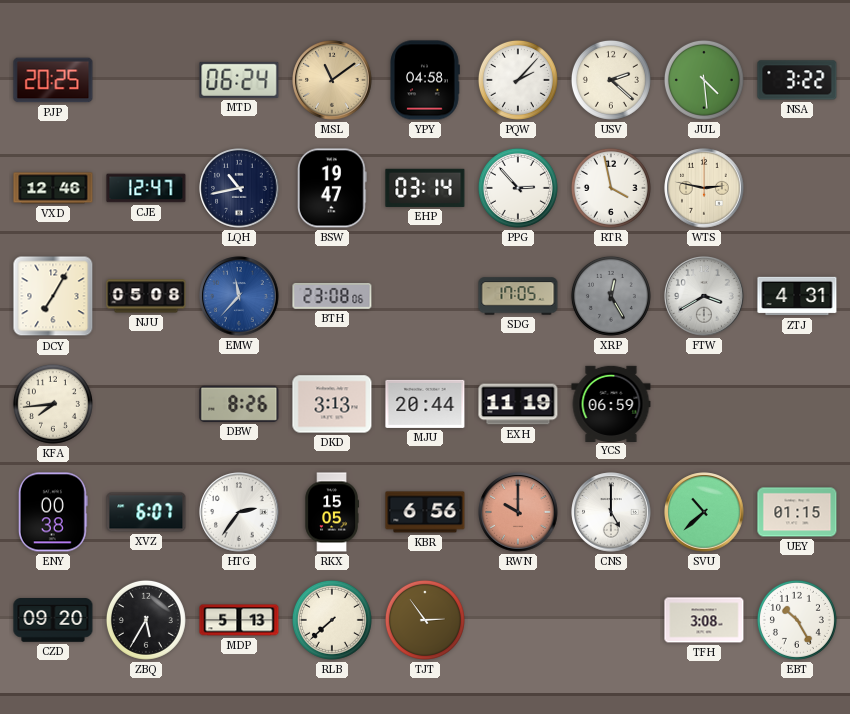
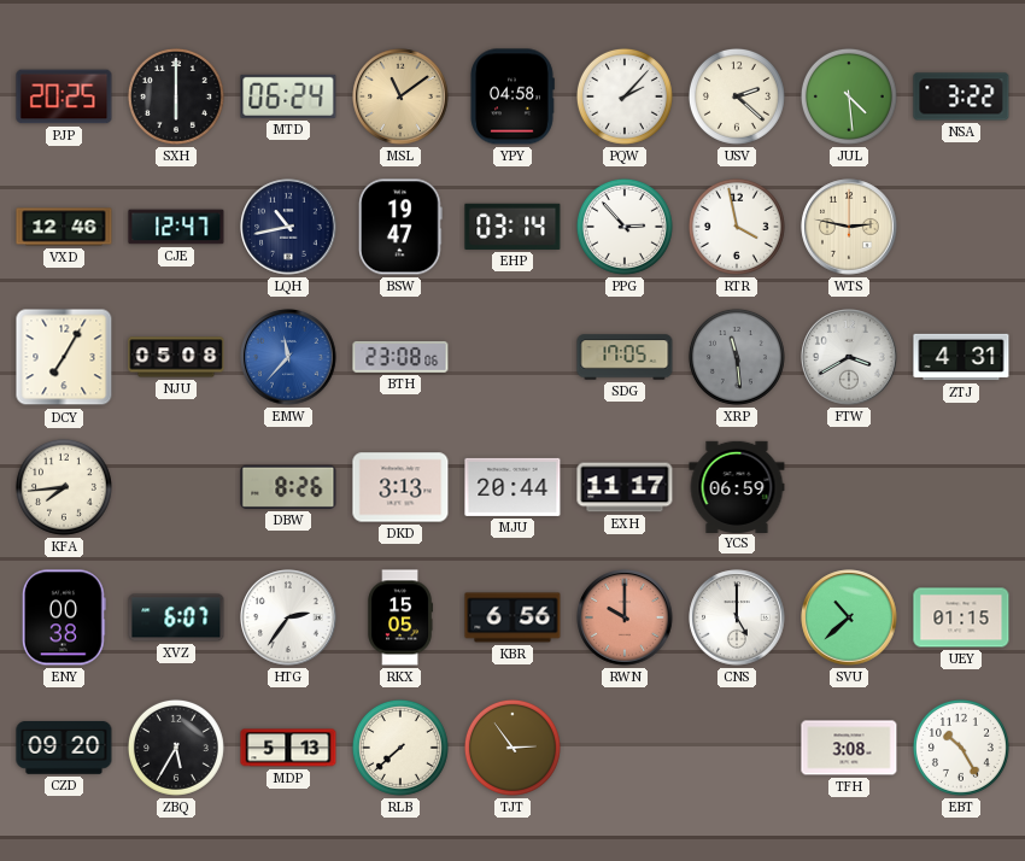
SXH: none -> 6:00 (176, 96)
XRP: 12:25 -> 11:29 (737, 357)
EXH: 11:19 -> 11:17 (625, 487)
